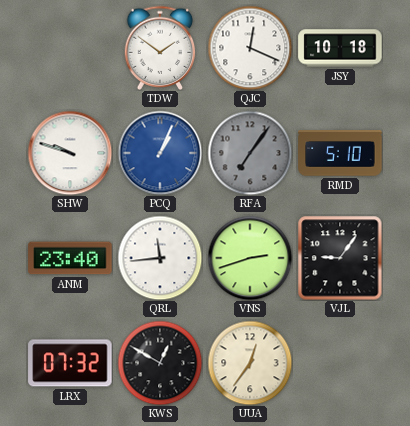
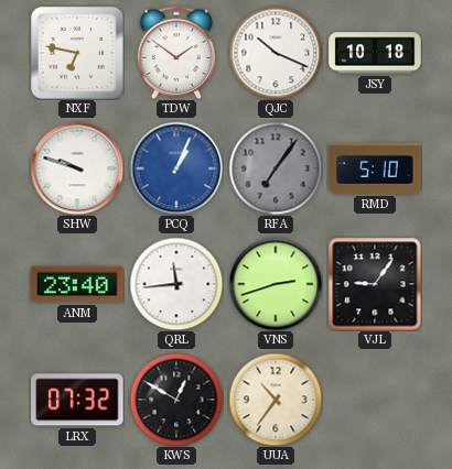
NXF: none -> 6:47 (78, 54)
QJC: 12:19 -> 10:19 (276, 53)
UUA: 12:36 -> 10:36 (276, 400)
